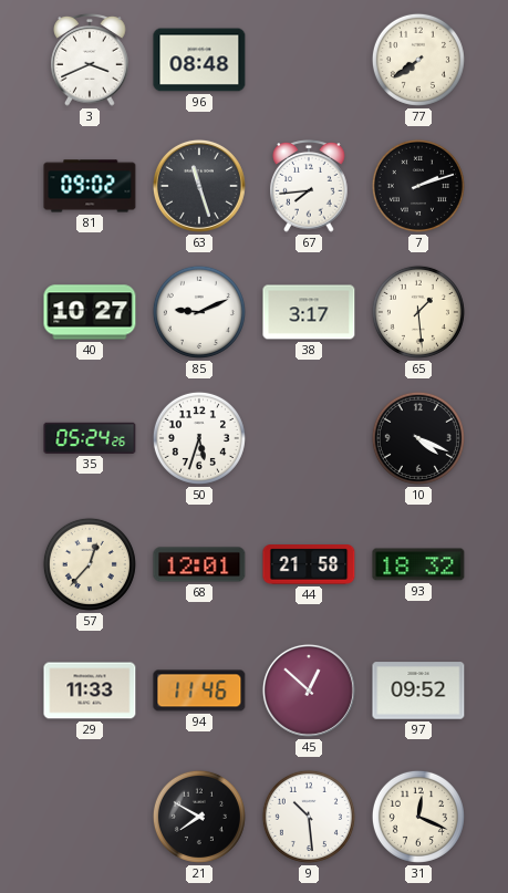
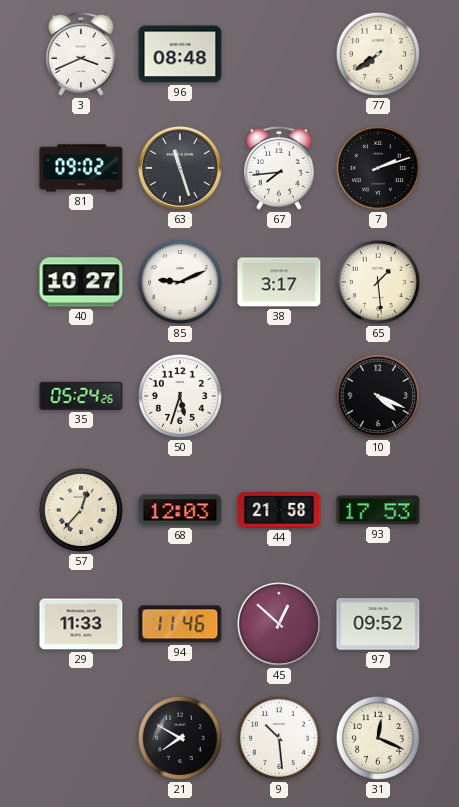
68: 12:01 -> 12:03 (180, 510)
93: 18:32 -> 17:53 (378, 510)
